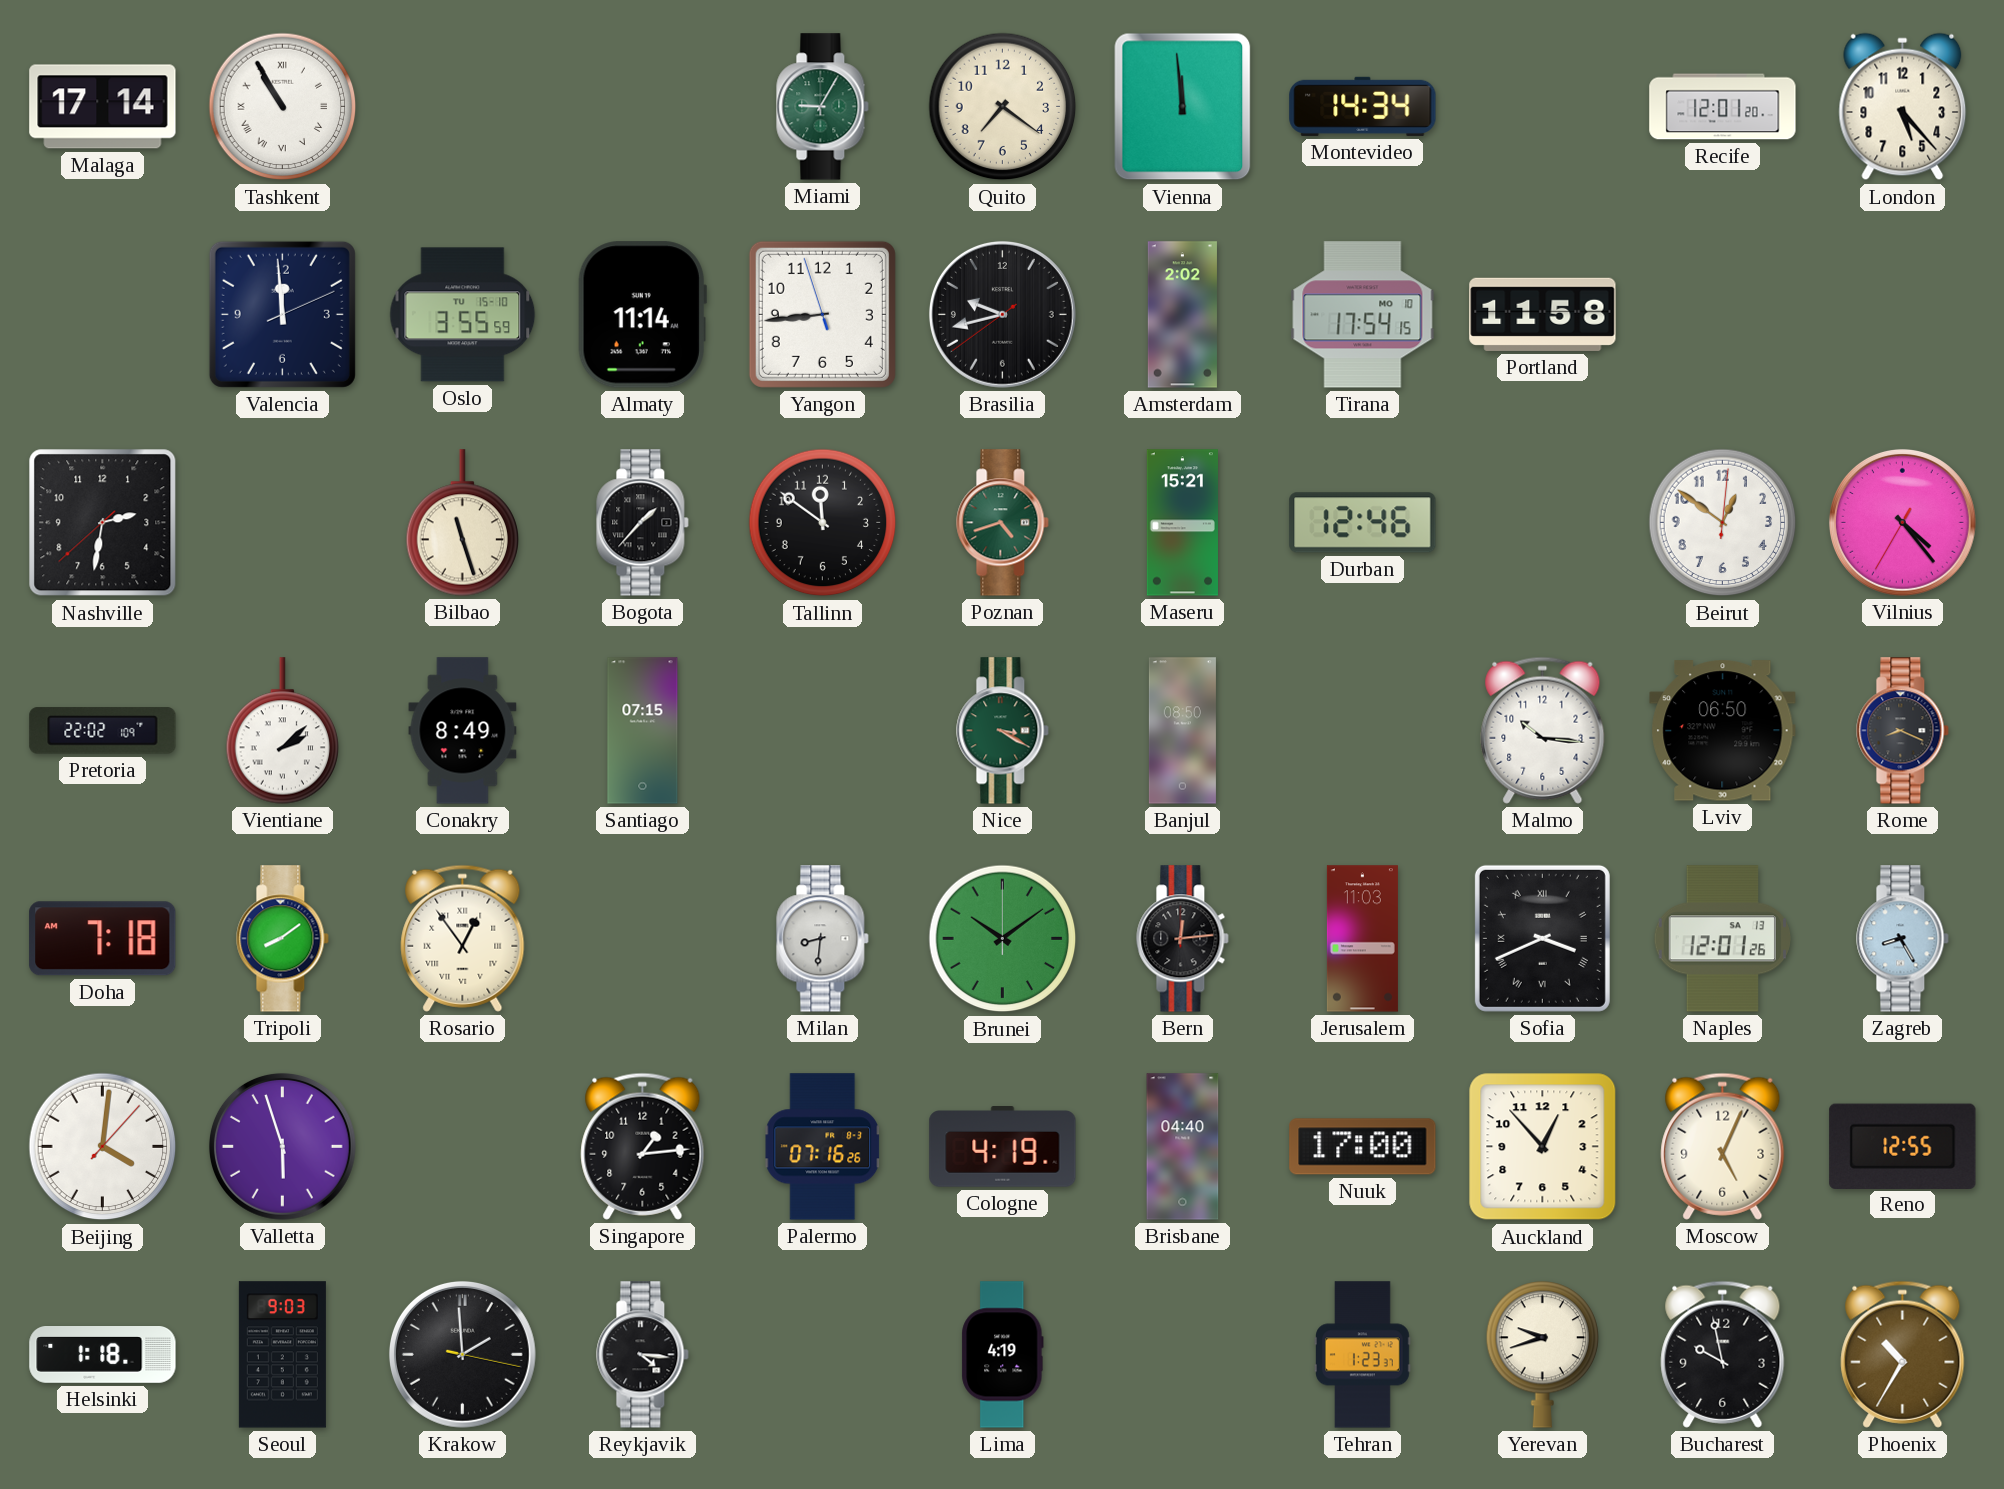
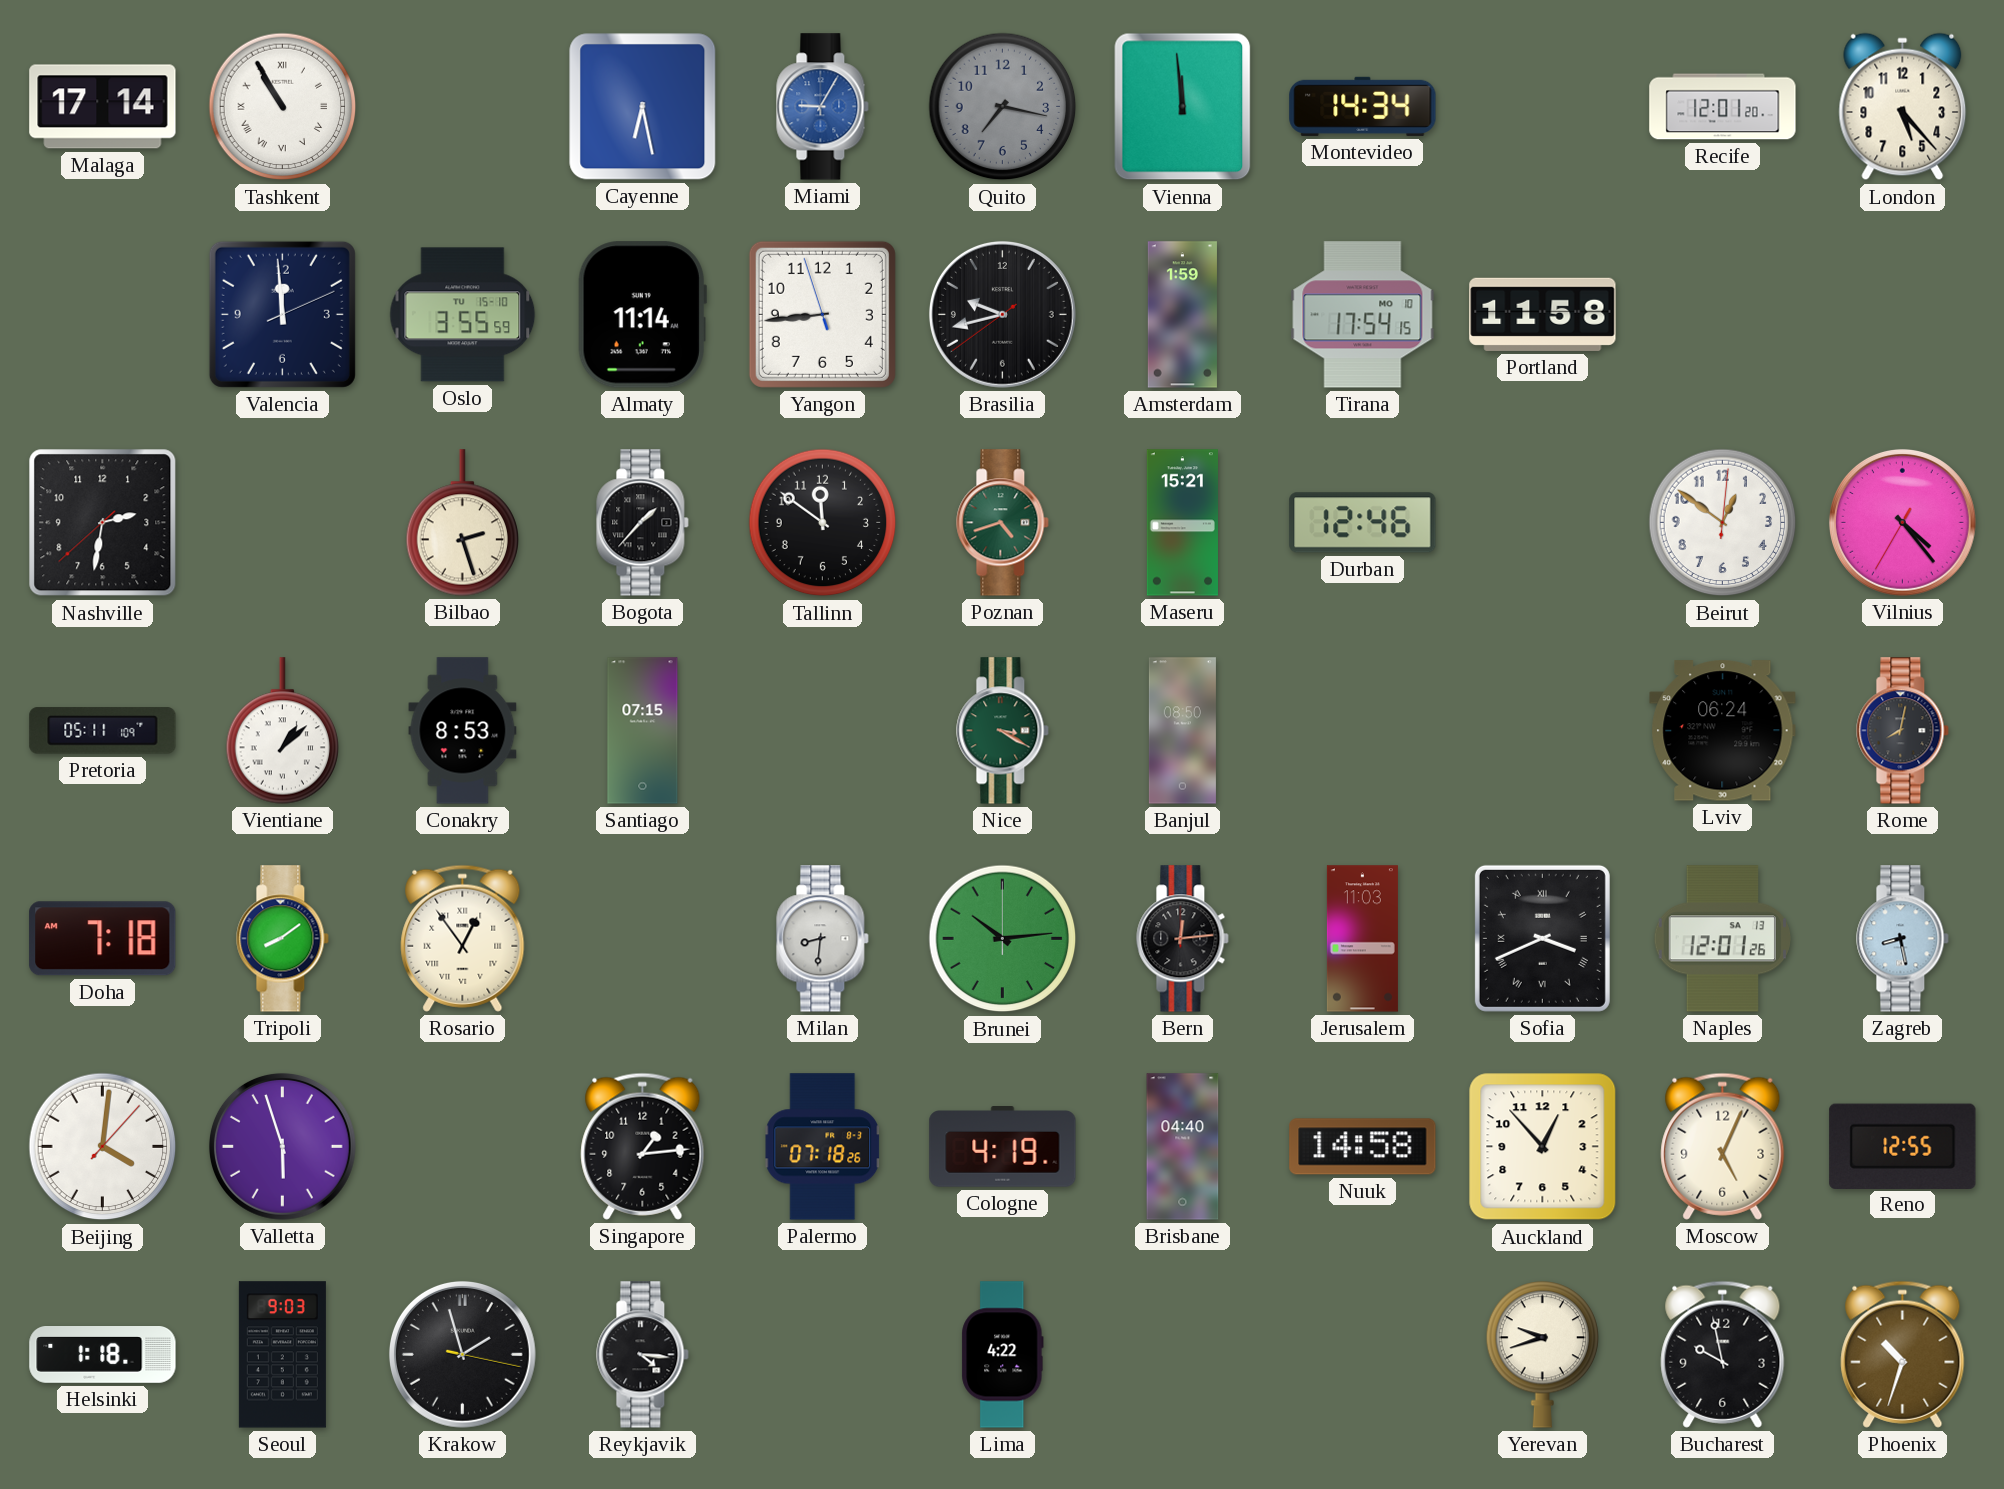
Cayenne: none -> 6:28 (643, 107)
Miami dial: green -> blue (823, 107)
Quito: 7:21 -> 7:17 (1003, 107)
Quito dial: cream -> grey (1003, 107)
Amsterdam: 2:02 -> 1:59 (1182, 315)
Bilbao: 11:27 -> 2:27 (462, 523)
Pretoria: 22:02 -> 05:11 (103, 731)
Vientiane: 2:08 -> 1:08 (282, 731)
Conakry: 8:49 -> 8:53 (463, 731)
Malmo: 10:16 -> none (1543, 730)
Lviv: 06:50 -> 06:24 (1723, 731)
Rome: 8:19 -> 8:02 (1903, 731)
Brunei: 10:09 -> 10:14 (1003, 939)
Zagreb: 8:25 -> 8:28 (1903, 939)
Palermo: 07:16 -> 07:18 (823, 1147)
Nuuk: 17:00 -> 14:58 (1363, 1147)
Krakow: 1:59 -> 1:57 (462, 1354)
Lima: 4:19 -> 4:22 (1003, 1355)
Tehran: 1:23 -> none (1363, 1355)
Phoenix: 10:35 -> 10:33 (1903, 1354)
